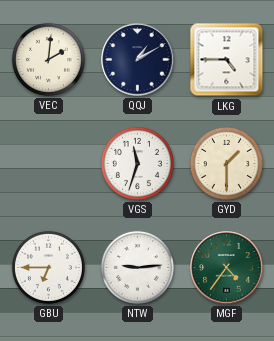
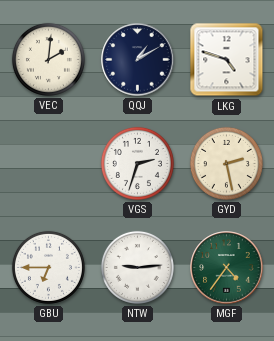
LKG: 4:45 -> 4:48 (227, 60)
VGS: 11:33 -> 2:33 (137, 163)
GYD: 1:30 -> 2:28 (226, 163)
